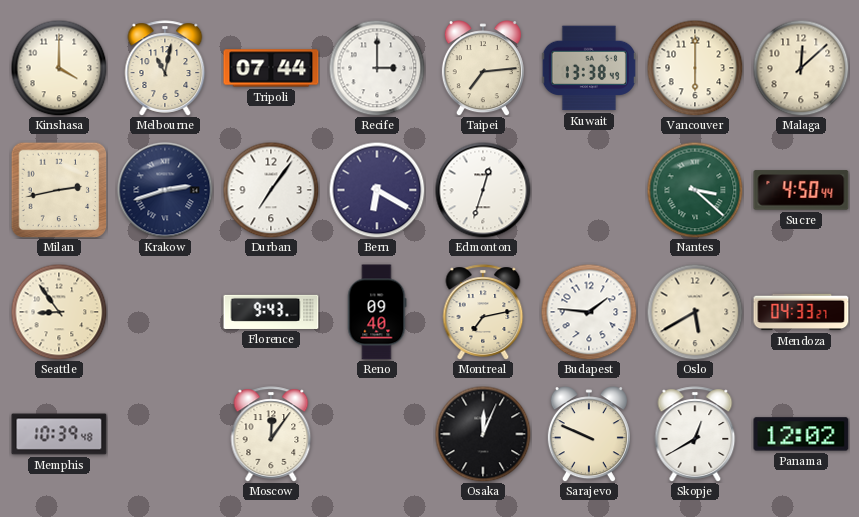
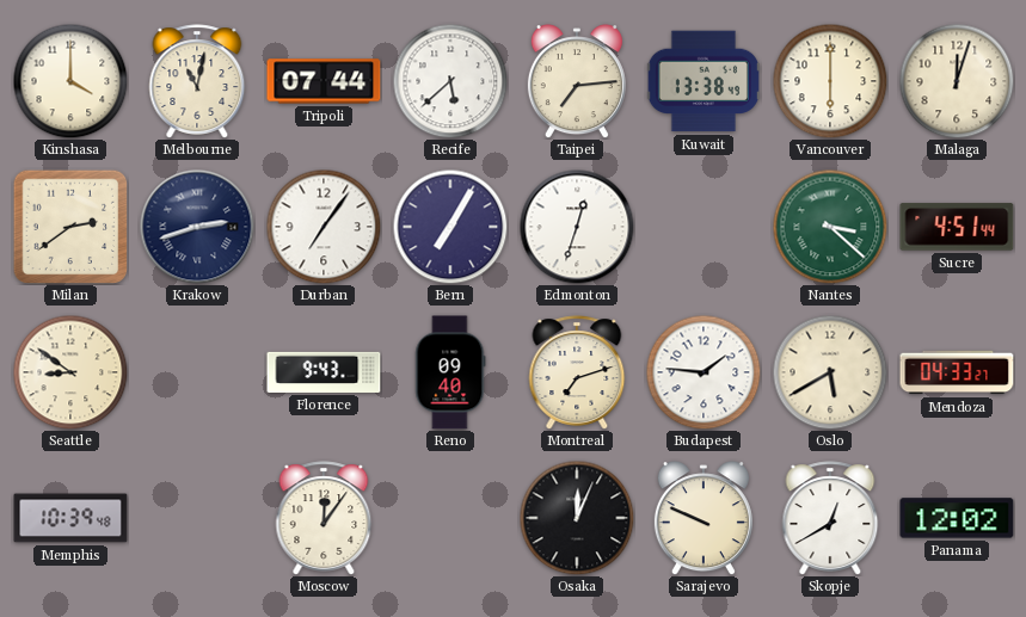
Recife: 3:00 -> 5:38 (450, 81)
Malaga: 12:08 -> 12:03 (957, 81)
Milan: 2:43 -> 2:39 (70, 227)
Bern: 6:20 -> 7:05 (450, 227)
Sucre: 4:50 -> 4:51 (957, 227)
Seattle: 8:54 -> 8:51 (70, 372)
Montreal: 7:13 -> 7:12 (577, 372)
